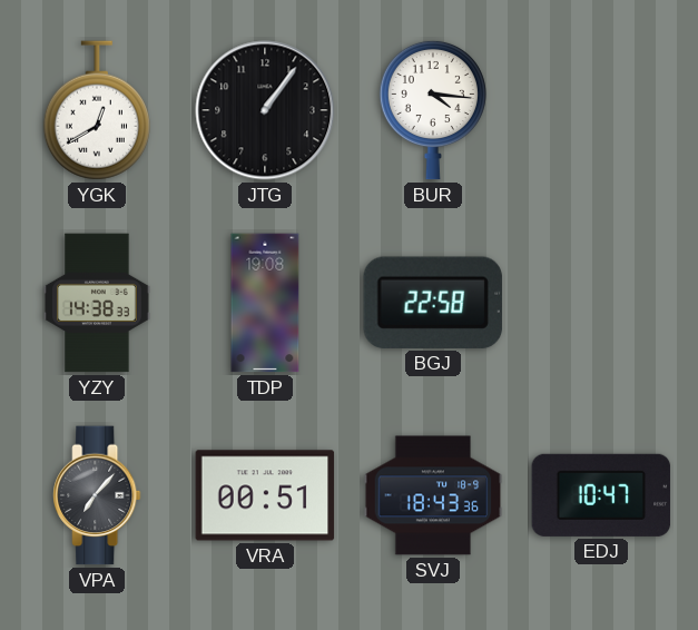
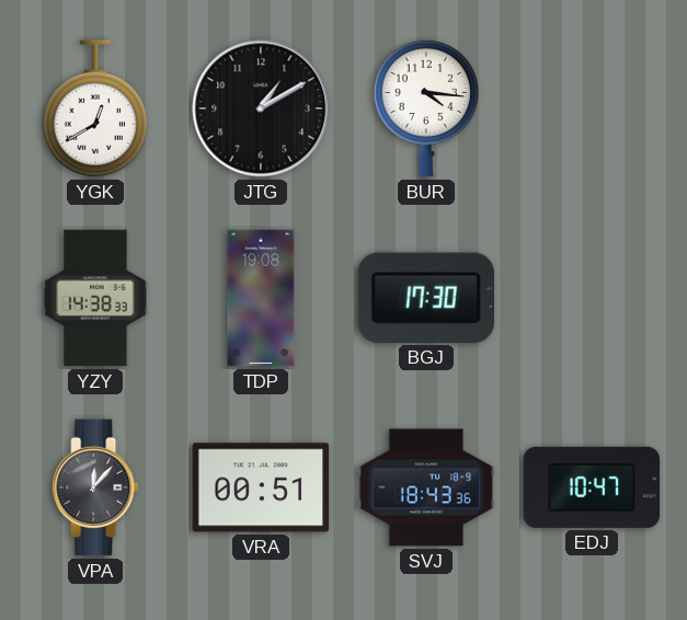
JTG: 1:06 -> 1:10 (261, 108)
BGJ: 22:58 -> 17:30 (426, 298)
VPA: 7:07 -> 12:07 (95, 487)
